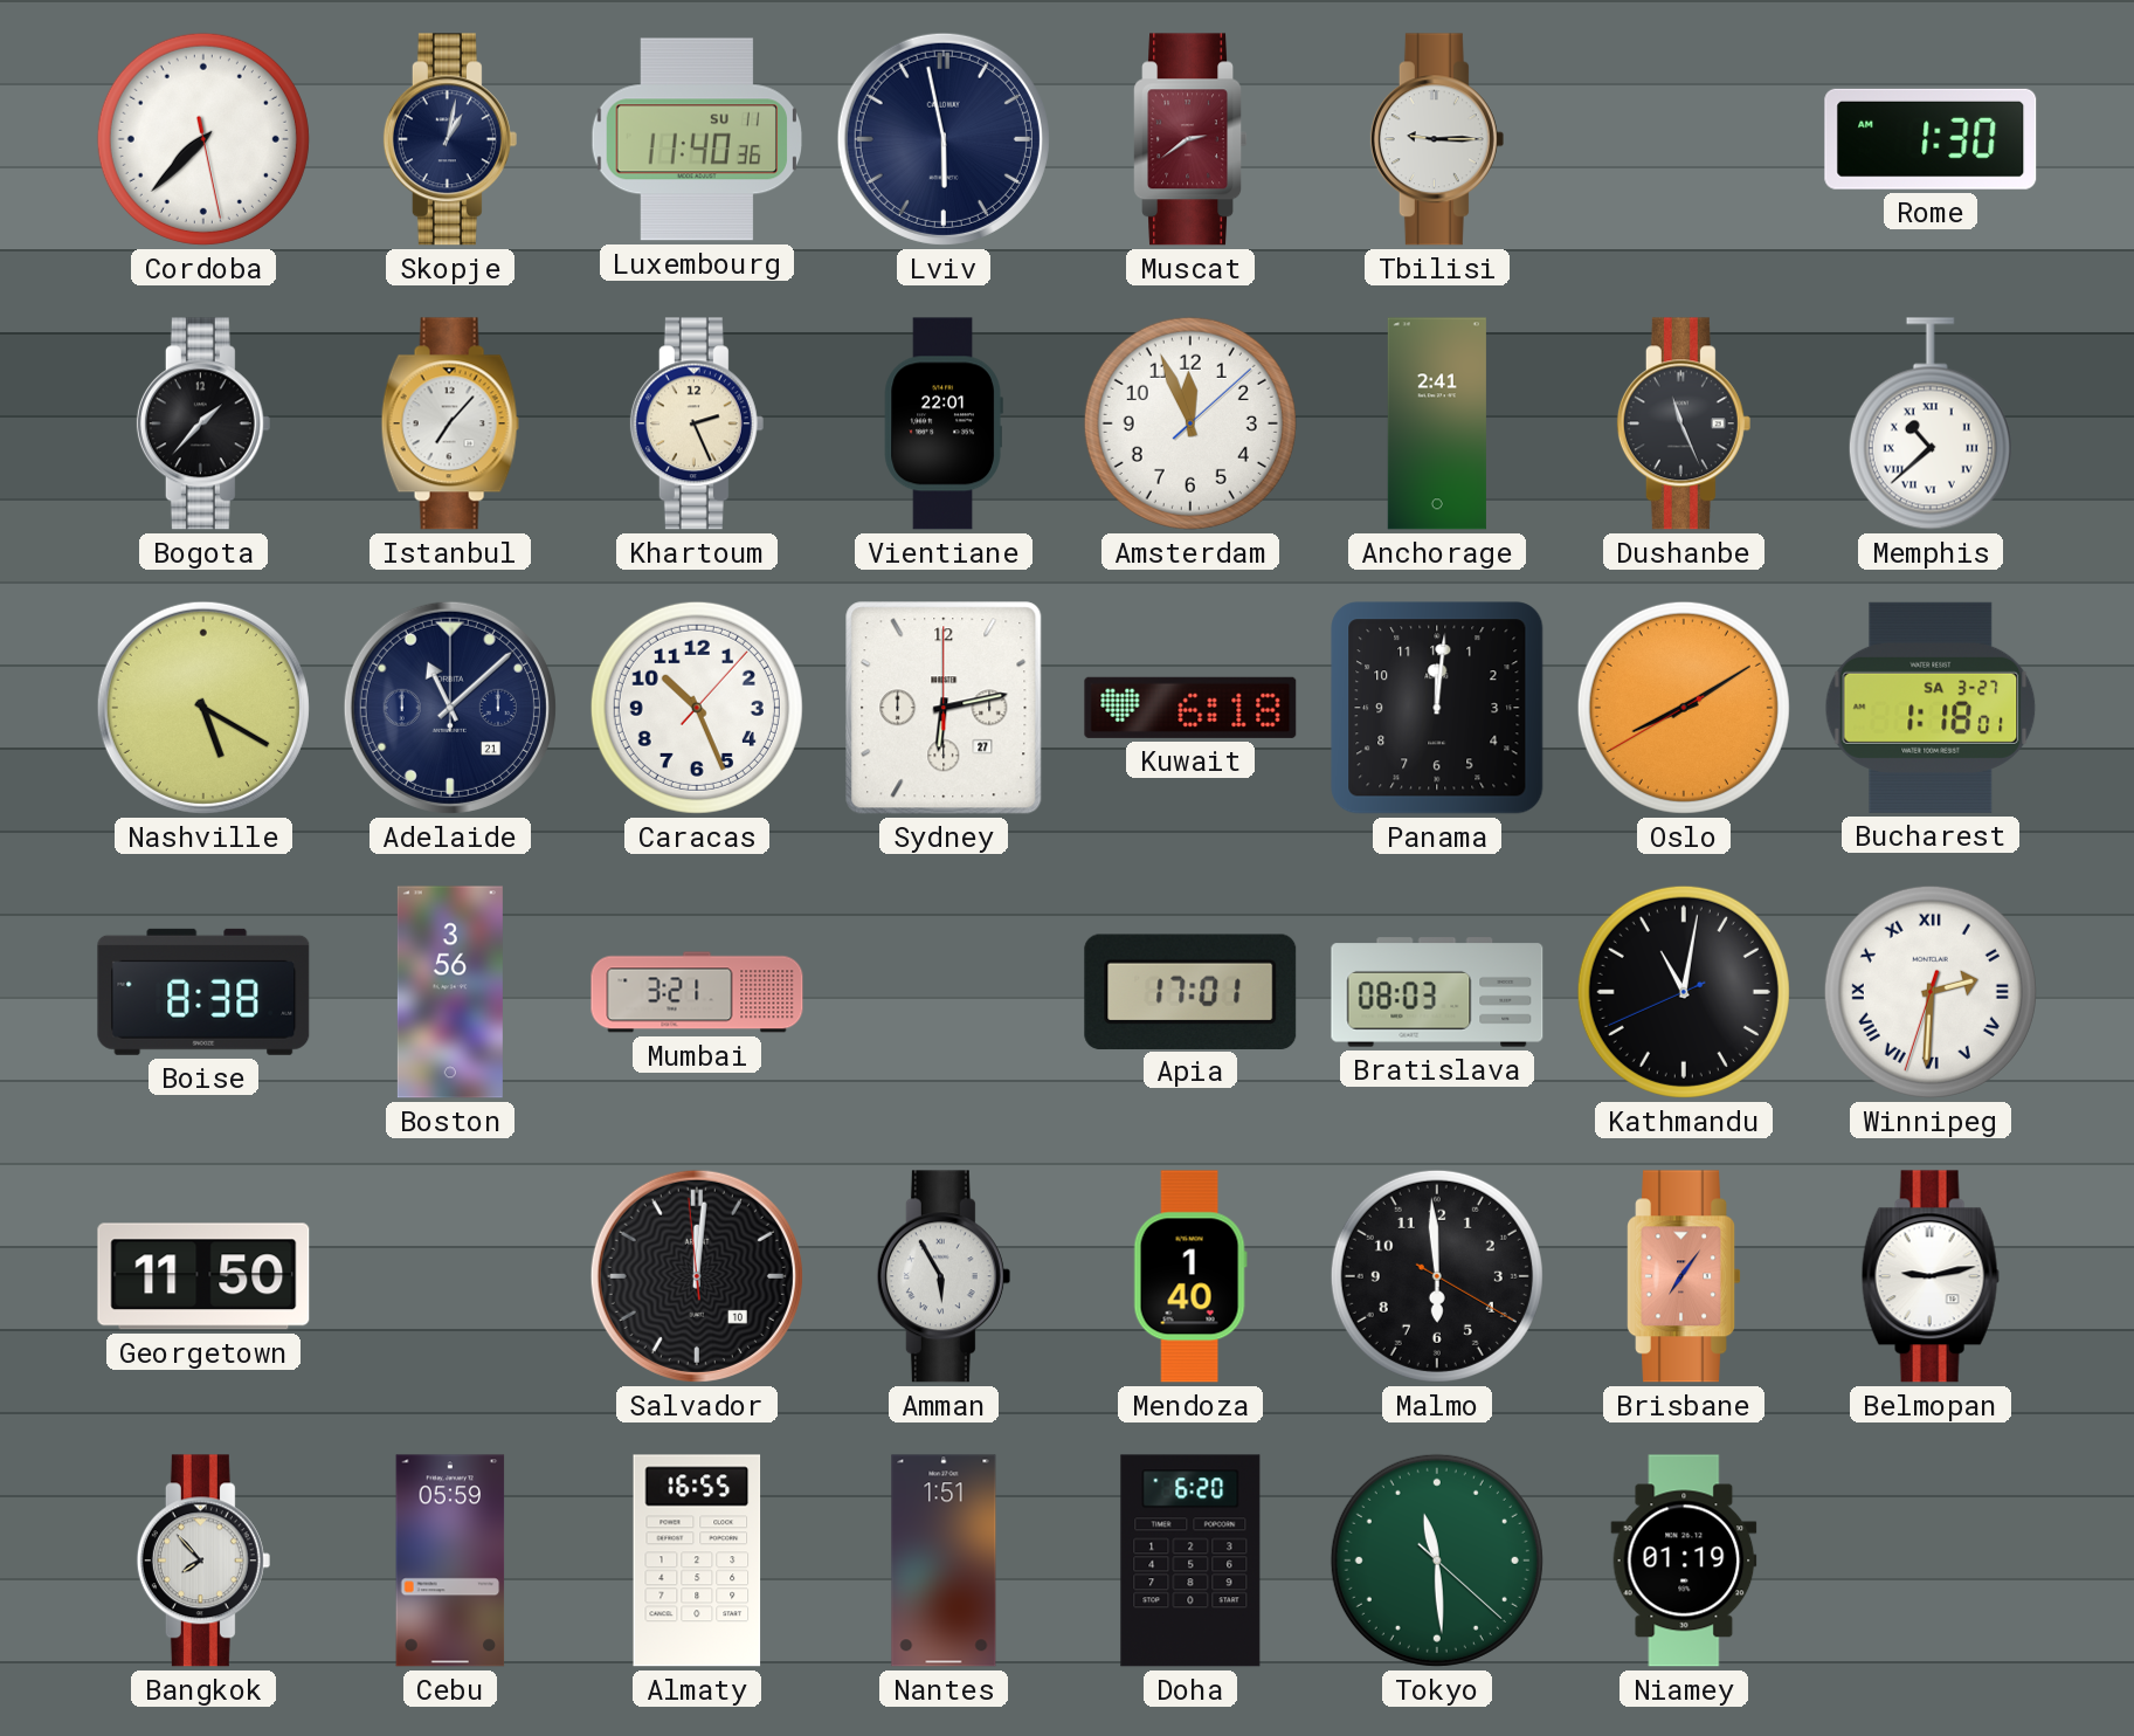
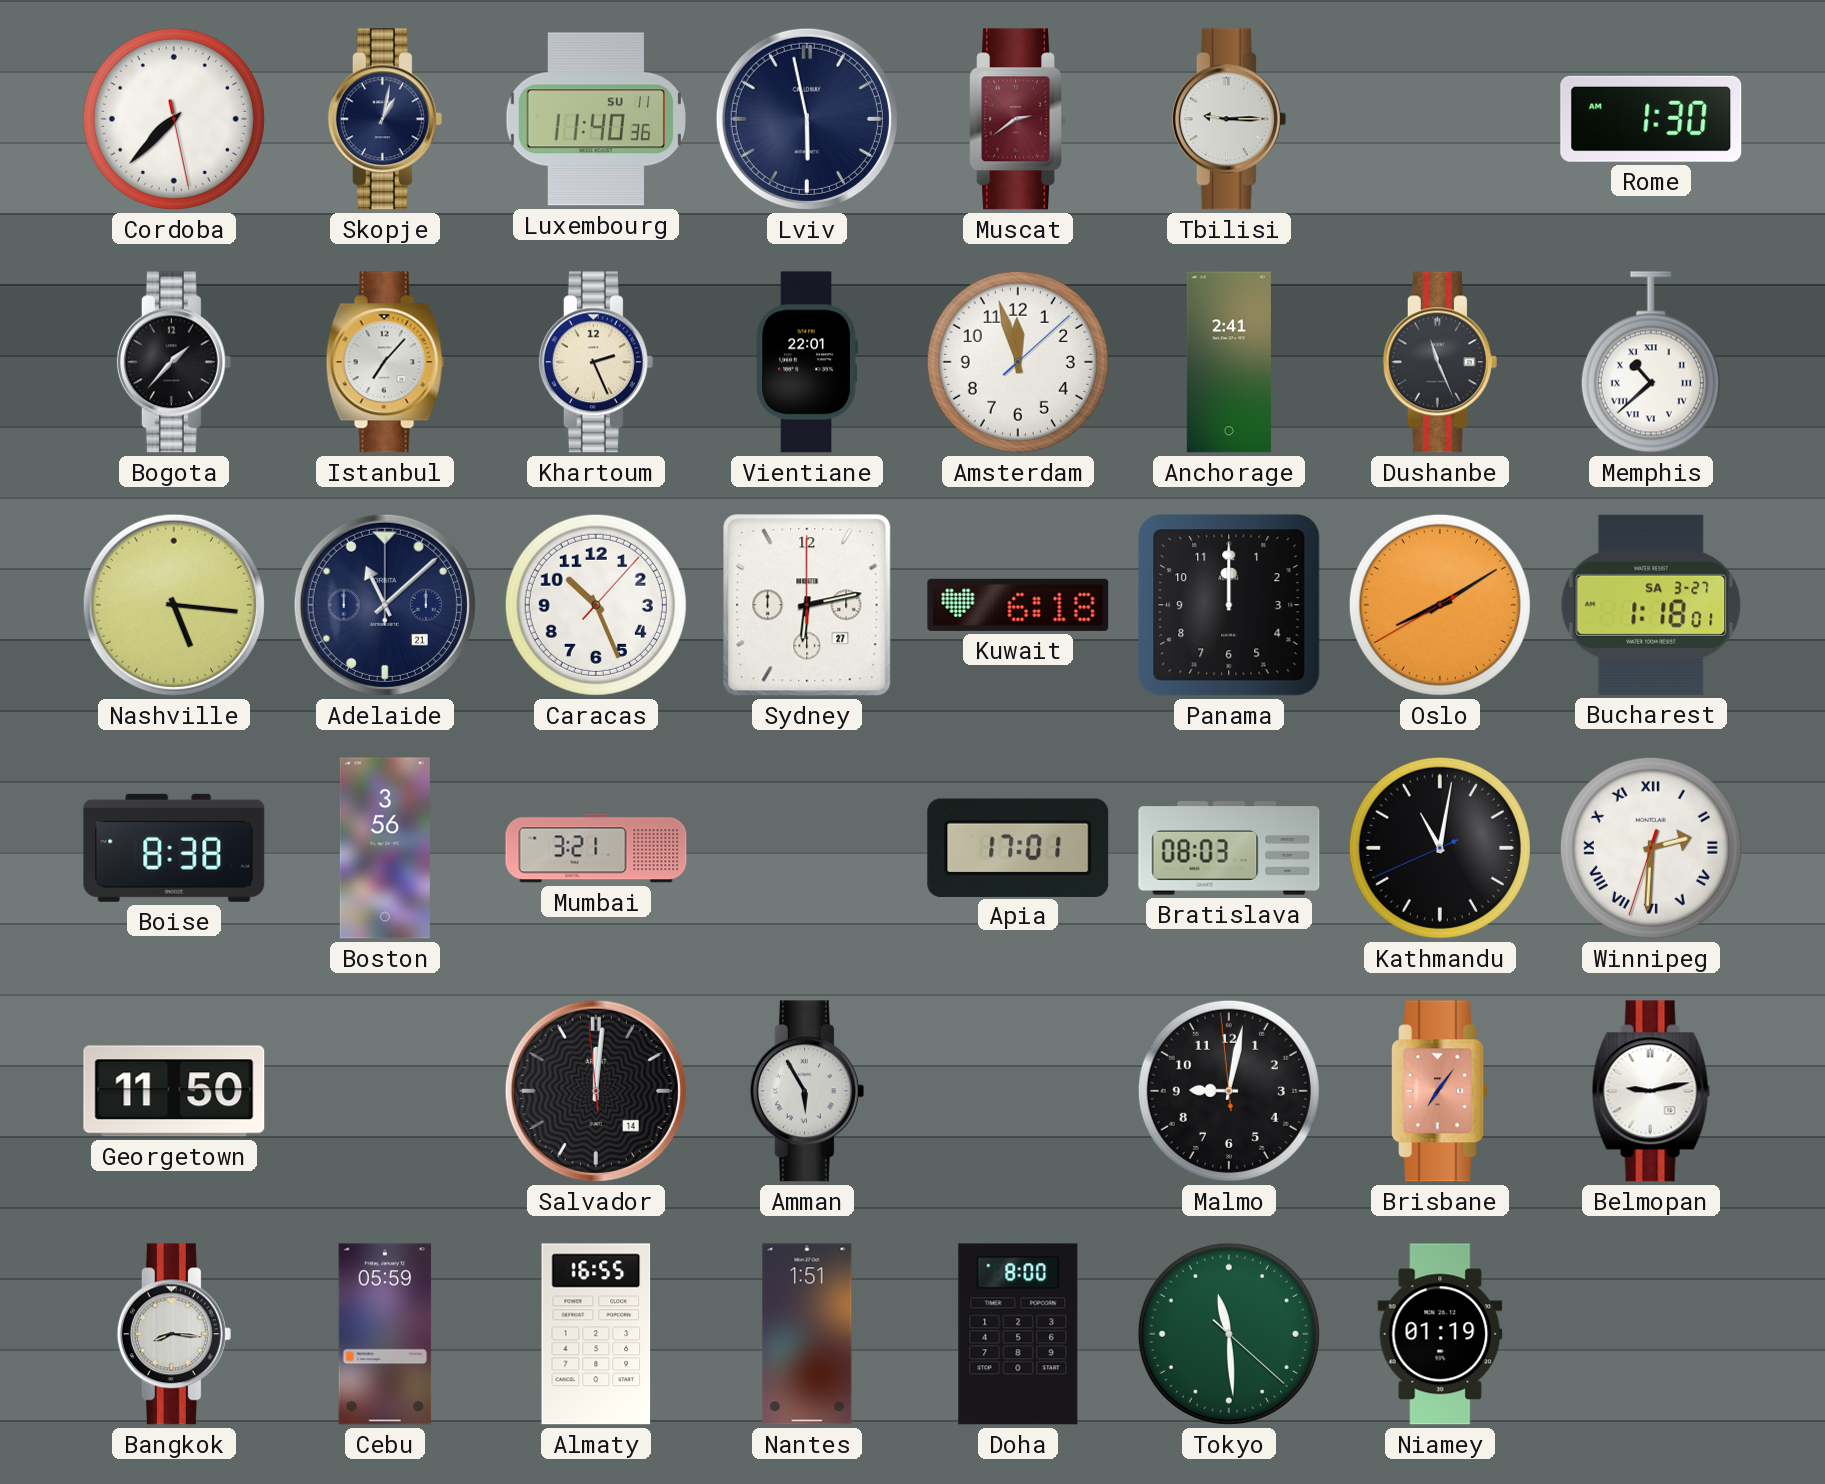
Amsterdam: 11:56 -> 11:57 (1018, 362)
Nashville: 5:20 -> 5:16 (174, 605)
Panama: 12:01 -> 12:00 (1229, 605)
Salvador date: 10 -> 14 (596, 1091)
Mendoza: 1:40 -> none (1190, 1276)
Malmo: 5:59 -> 9:01 (1229, 1091)
Bangkok: 7:53 -> 8:16 (174, 1334)
Doha: 6:20 -> 8:00 (1018, 1334)
